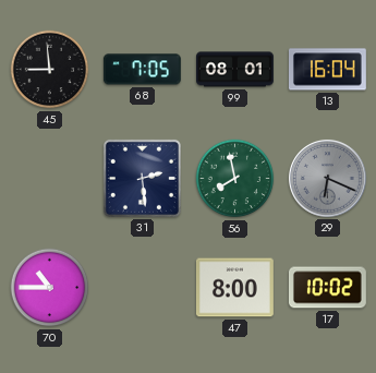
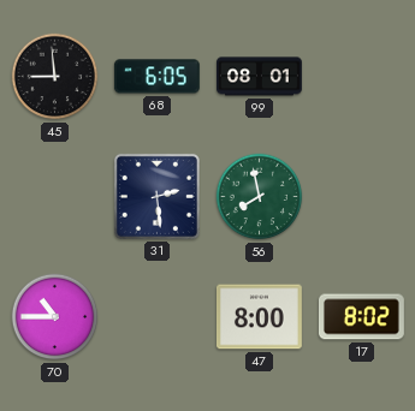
68: 7:05 -> 6:05 (156, 77)
13: 16:04 -> none (327, 70)
29: 6:19 -> none (327, 178)
17: 10:02 -> 8:02 (361, 317)
